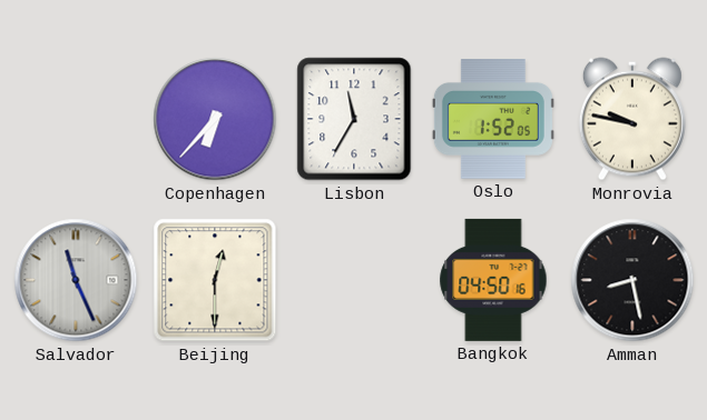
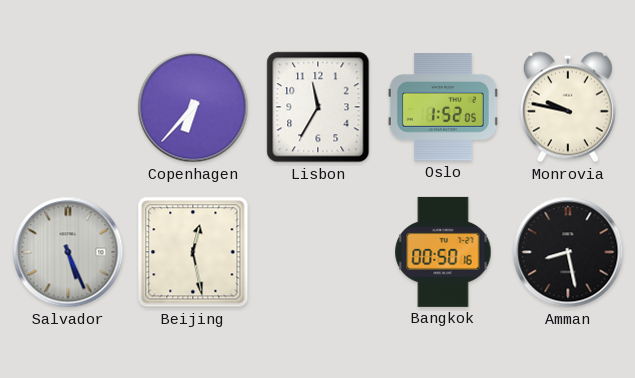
Salvador: 11:26 -> 5:26 (68, 252)
Beijing: 12:30 -> 12:28 (193, 252)
Bangkok: 04:50 -> 00:50 (443, 252)
